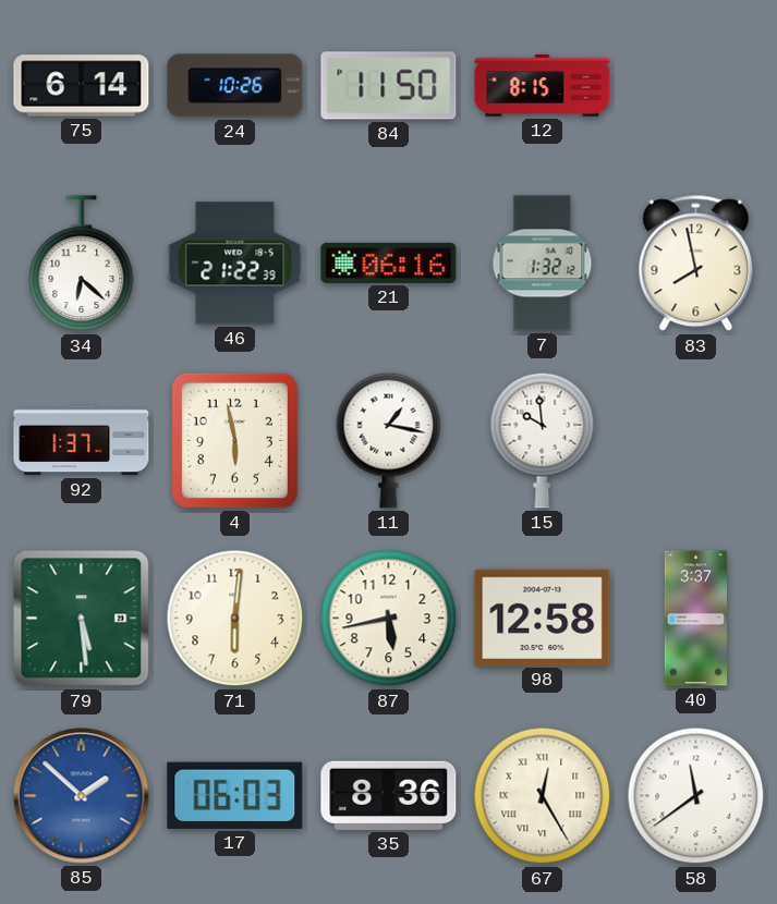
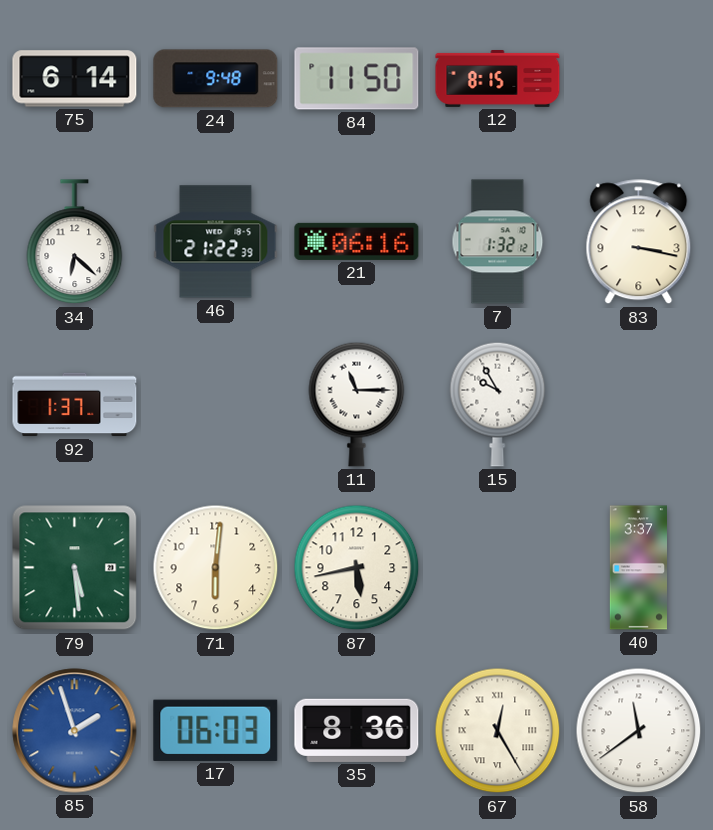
24: 10:26 -> 9:48 (216, 79)
83: 7:58 -> 3:17 (639, 242)
4: 5:58 -> none (234, 440)
11: 1:17 -> 11:15 (357, 404)
15: 9:59 -> 9:55 (498, 404)
98: 12:58 -> none (543, 618)
85: 1:52 -> 1:57 (75, 731)
